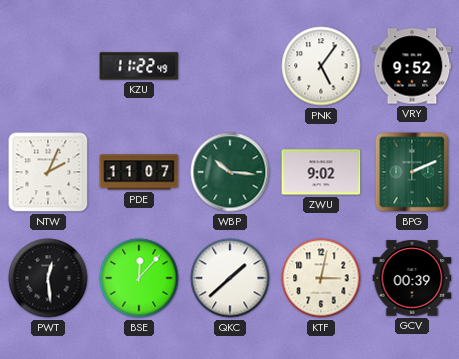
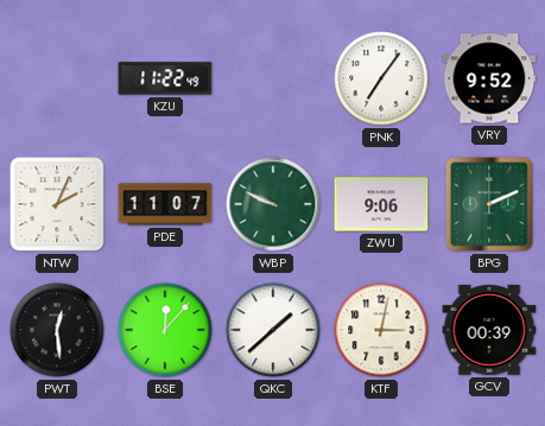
PNK: 5:06 -> 7:06 (381, 78)
WBP: 10:16 -> 9:49 (273, 204)
ZWU: 9:02 -> 9:06 (381, 204)
